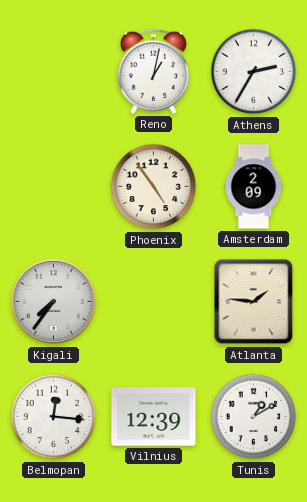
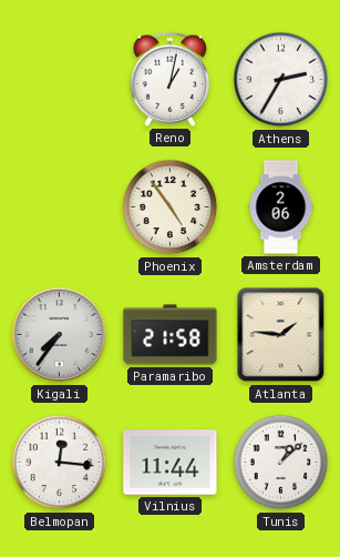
Amsterdam: 2:09 -> 2:06 (281, 207)
Paramaribo: none -> 21:58 (171, 335)
Vilnius: 12:39 -> 11:44 (171, 463)
Tunis: 1:10 -> 1:08 (281, 463)
